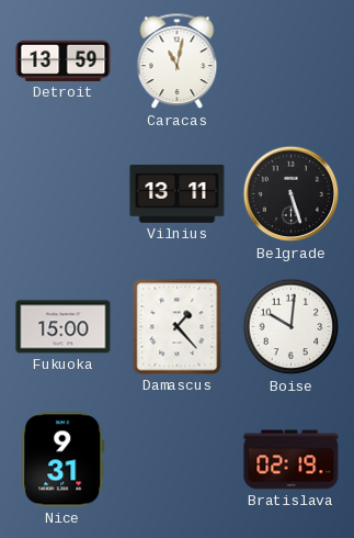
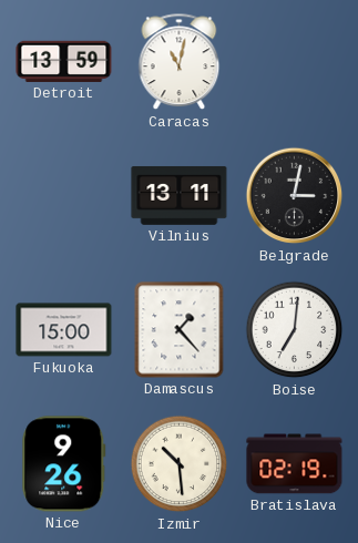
Belgrade: 5:27 -> 3:02 (295, 196)
Boise: 10:01 -> 7:01 (295, 330)
Nice: 9:31 -> 9:26 (64, 464)
Izmir: none -> 10:29 (180, 464)
